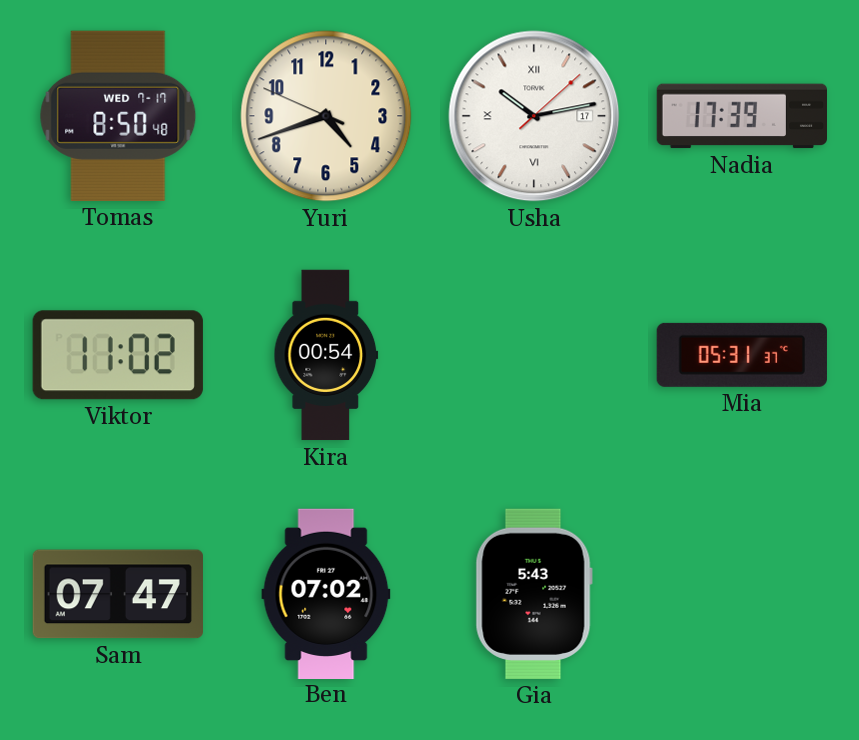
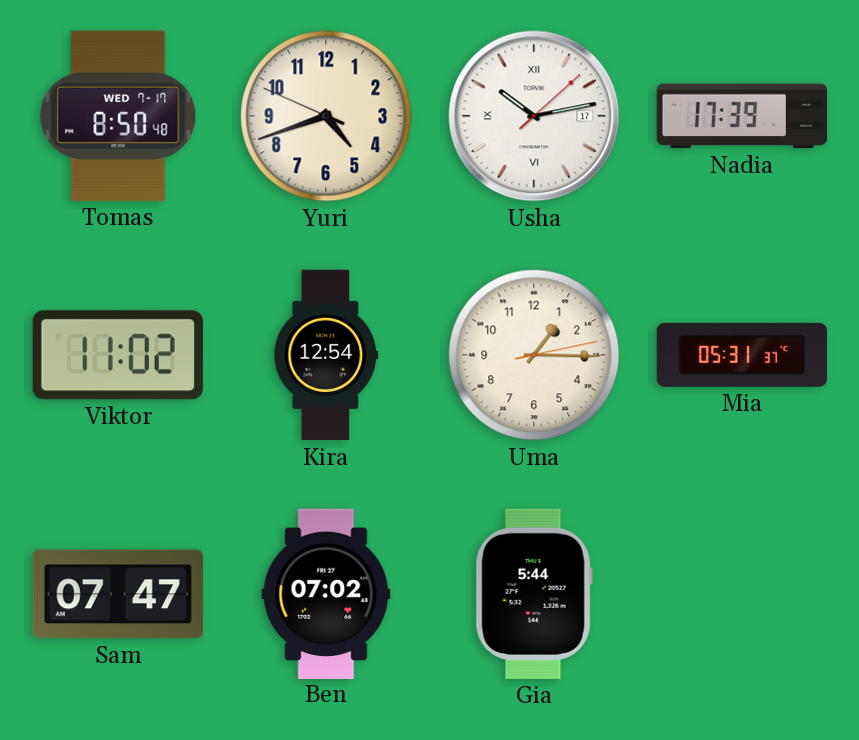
Kira: 00:54 -> 12:54 (326, 355)
Uma: none -> 1:15 (534, 355)
Gia: 5:43 -> 5:44 (534, 594)
